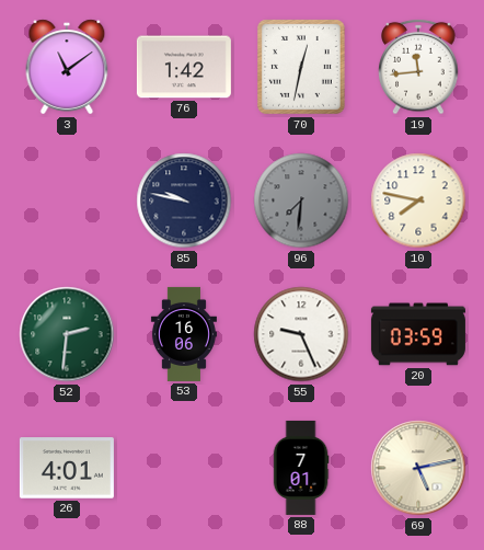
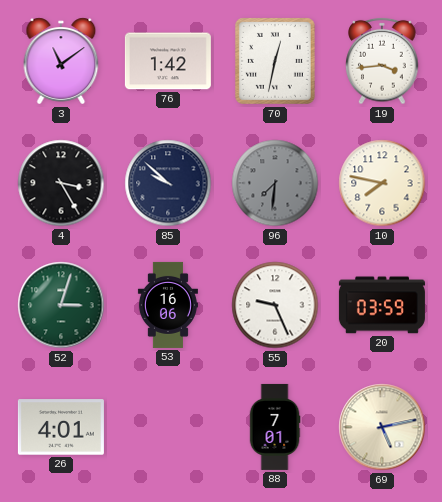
19: 11:44 -> 3:44 (382, 61)
4: none -> 3:25 (61, 183)
85: 9:47 -> 9:52 (168, 183)
52: 2:31 -> 3:03 (61, 305)
